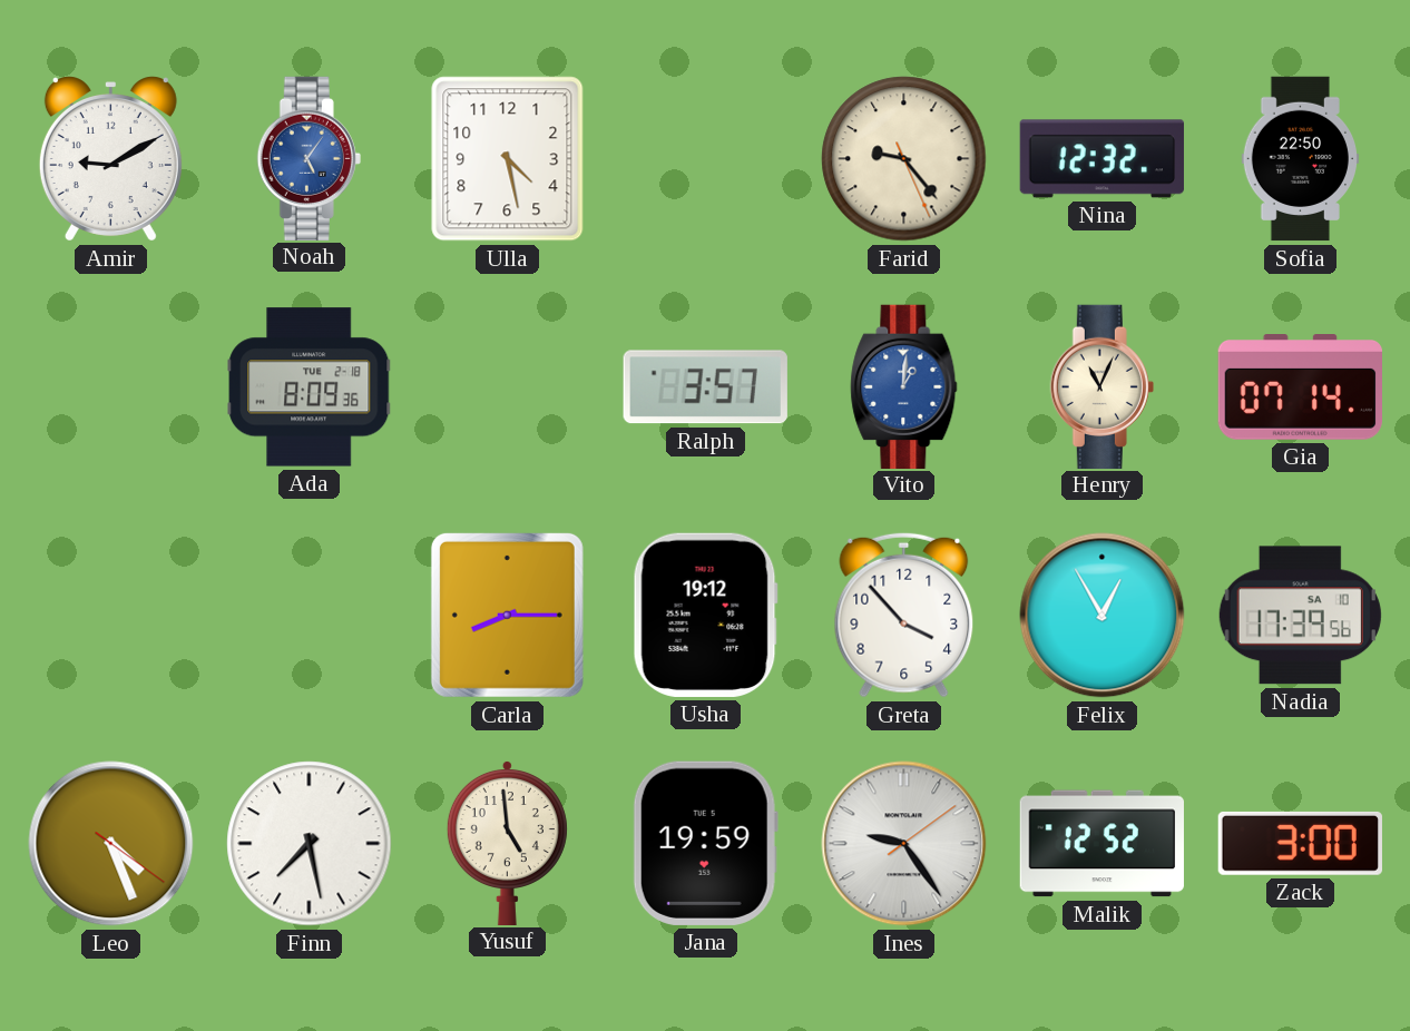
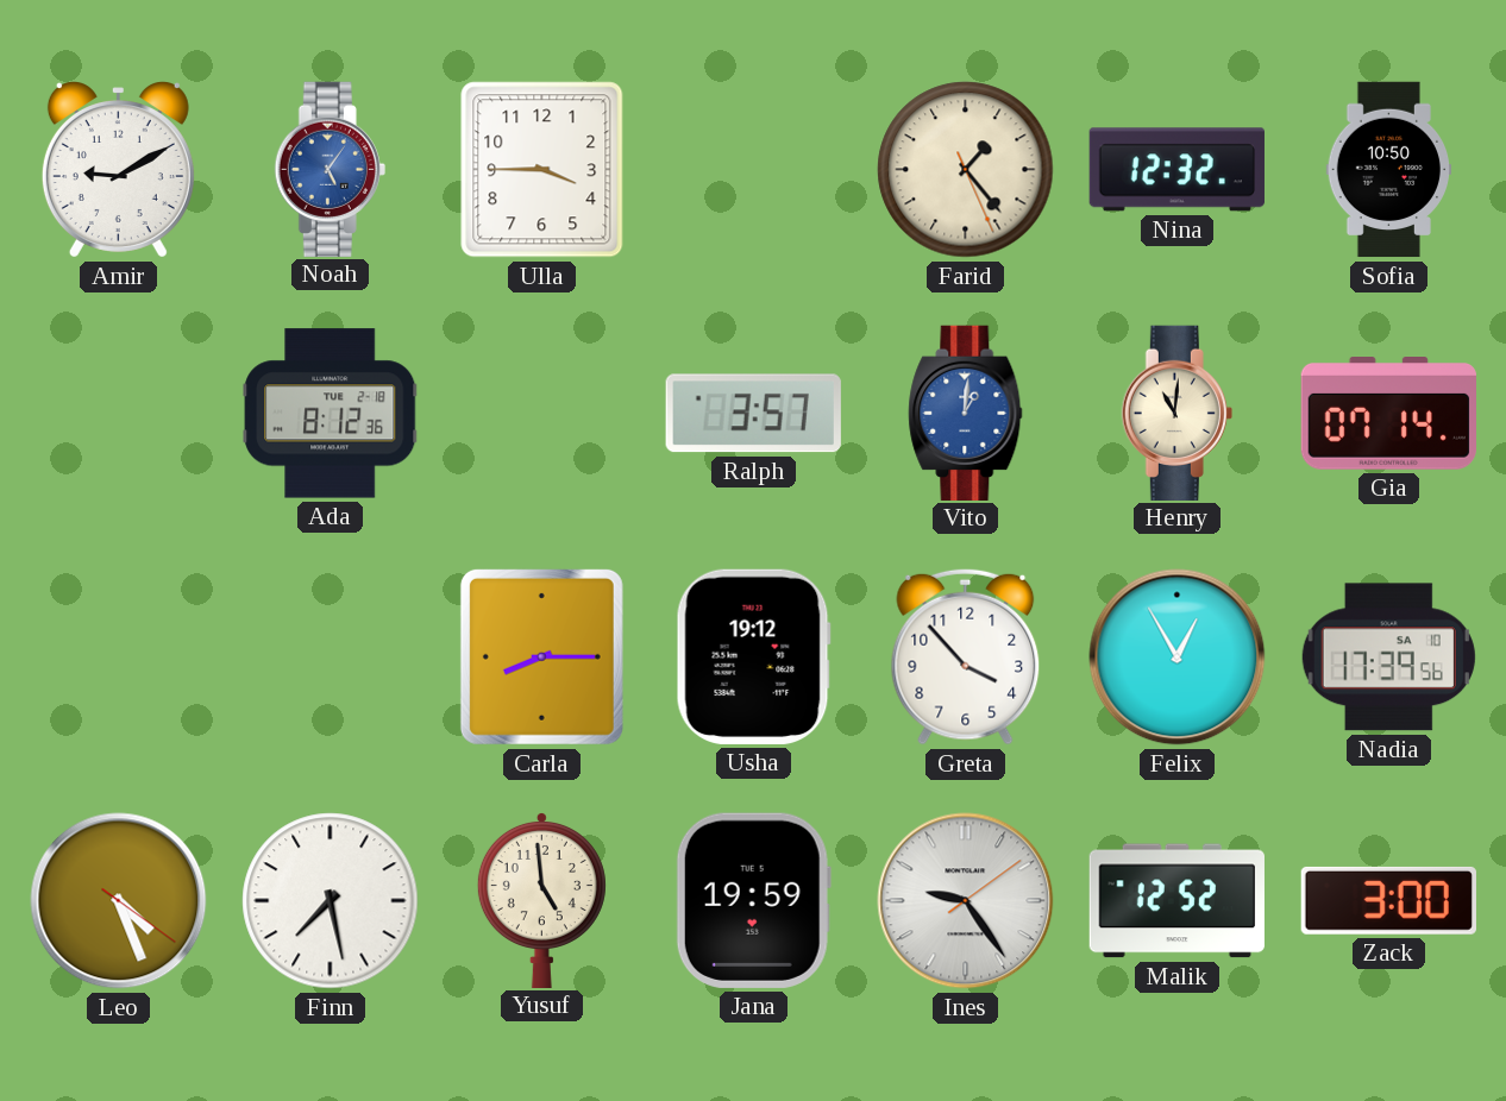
Ulla: 4:28 -> 3:45 (542, 170)
Farid: 9:23 -> 1:23 (966, 170)
Sofia: 22:50 -> 10:50 (1388, 170)
Ada: 8:09 -> 8:12 (331, 414)
Henry: 11:04 -> 11:01 (1176, 413)
